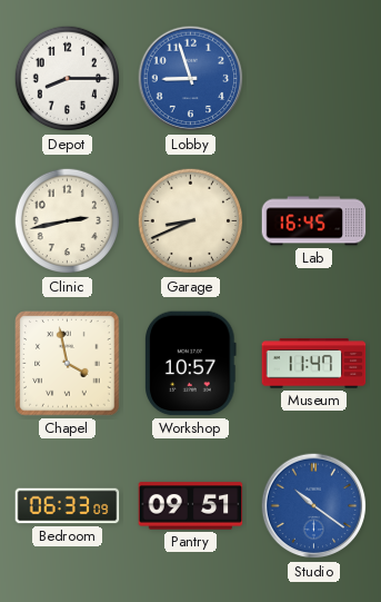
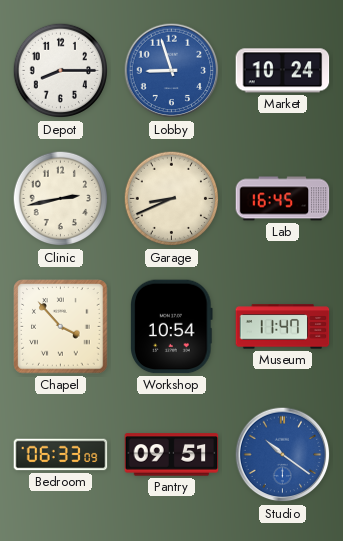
Market: none -> 10:24 (283, 71)
Chapel: 3:58 -> 3:53 (61, 327)
Workshop: 10:57 -> 10:54 (172, 327)
